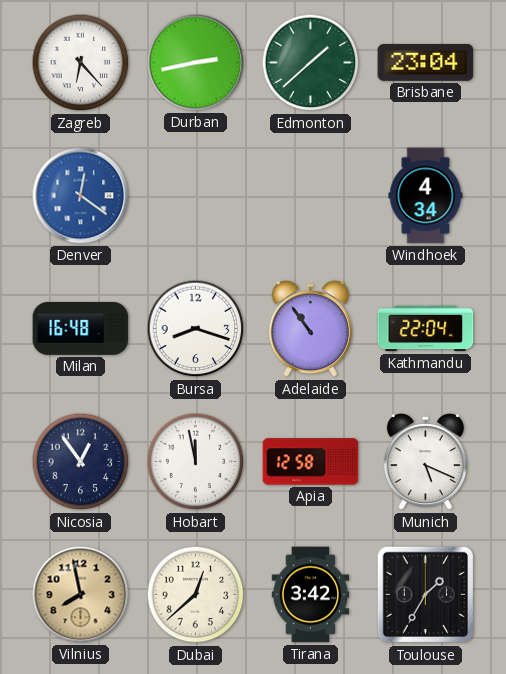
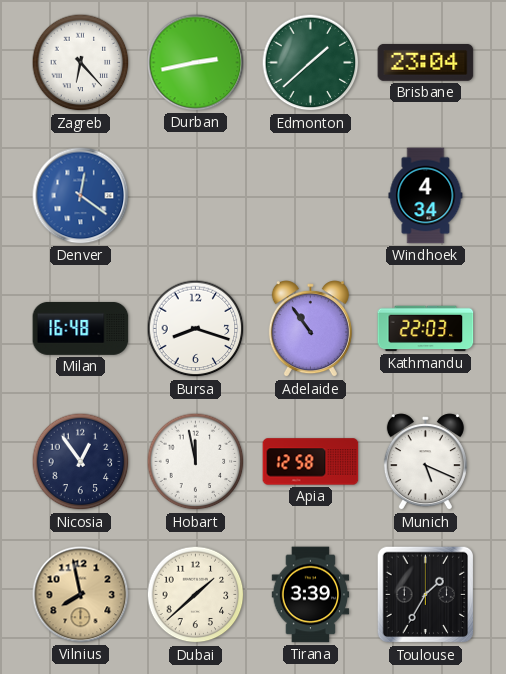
Kathmandu: 22:04 -> 22:03 (426, 329)
Dubai: 12:38 -> 1:38 (196, 595)
Tirana: 3:42 -> 3:39 (311, 595)
